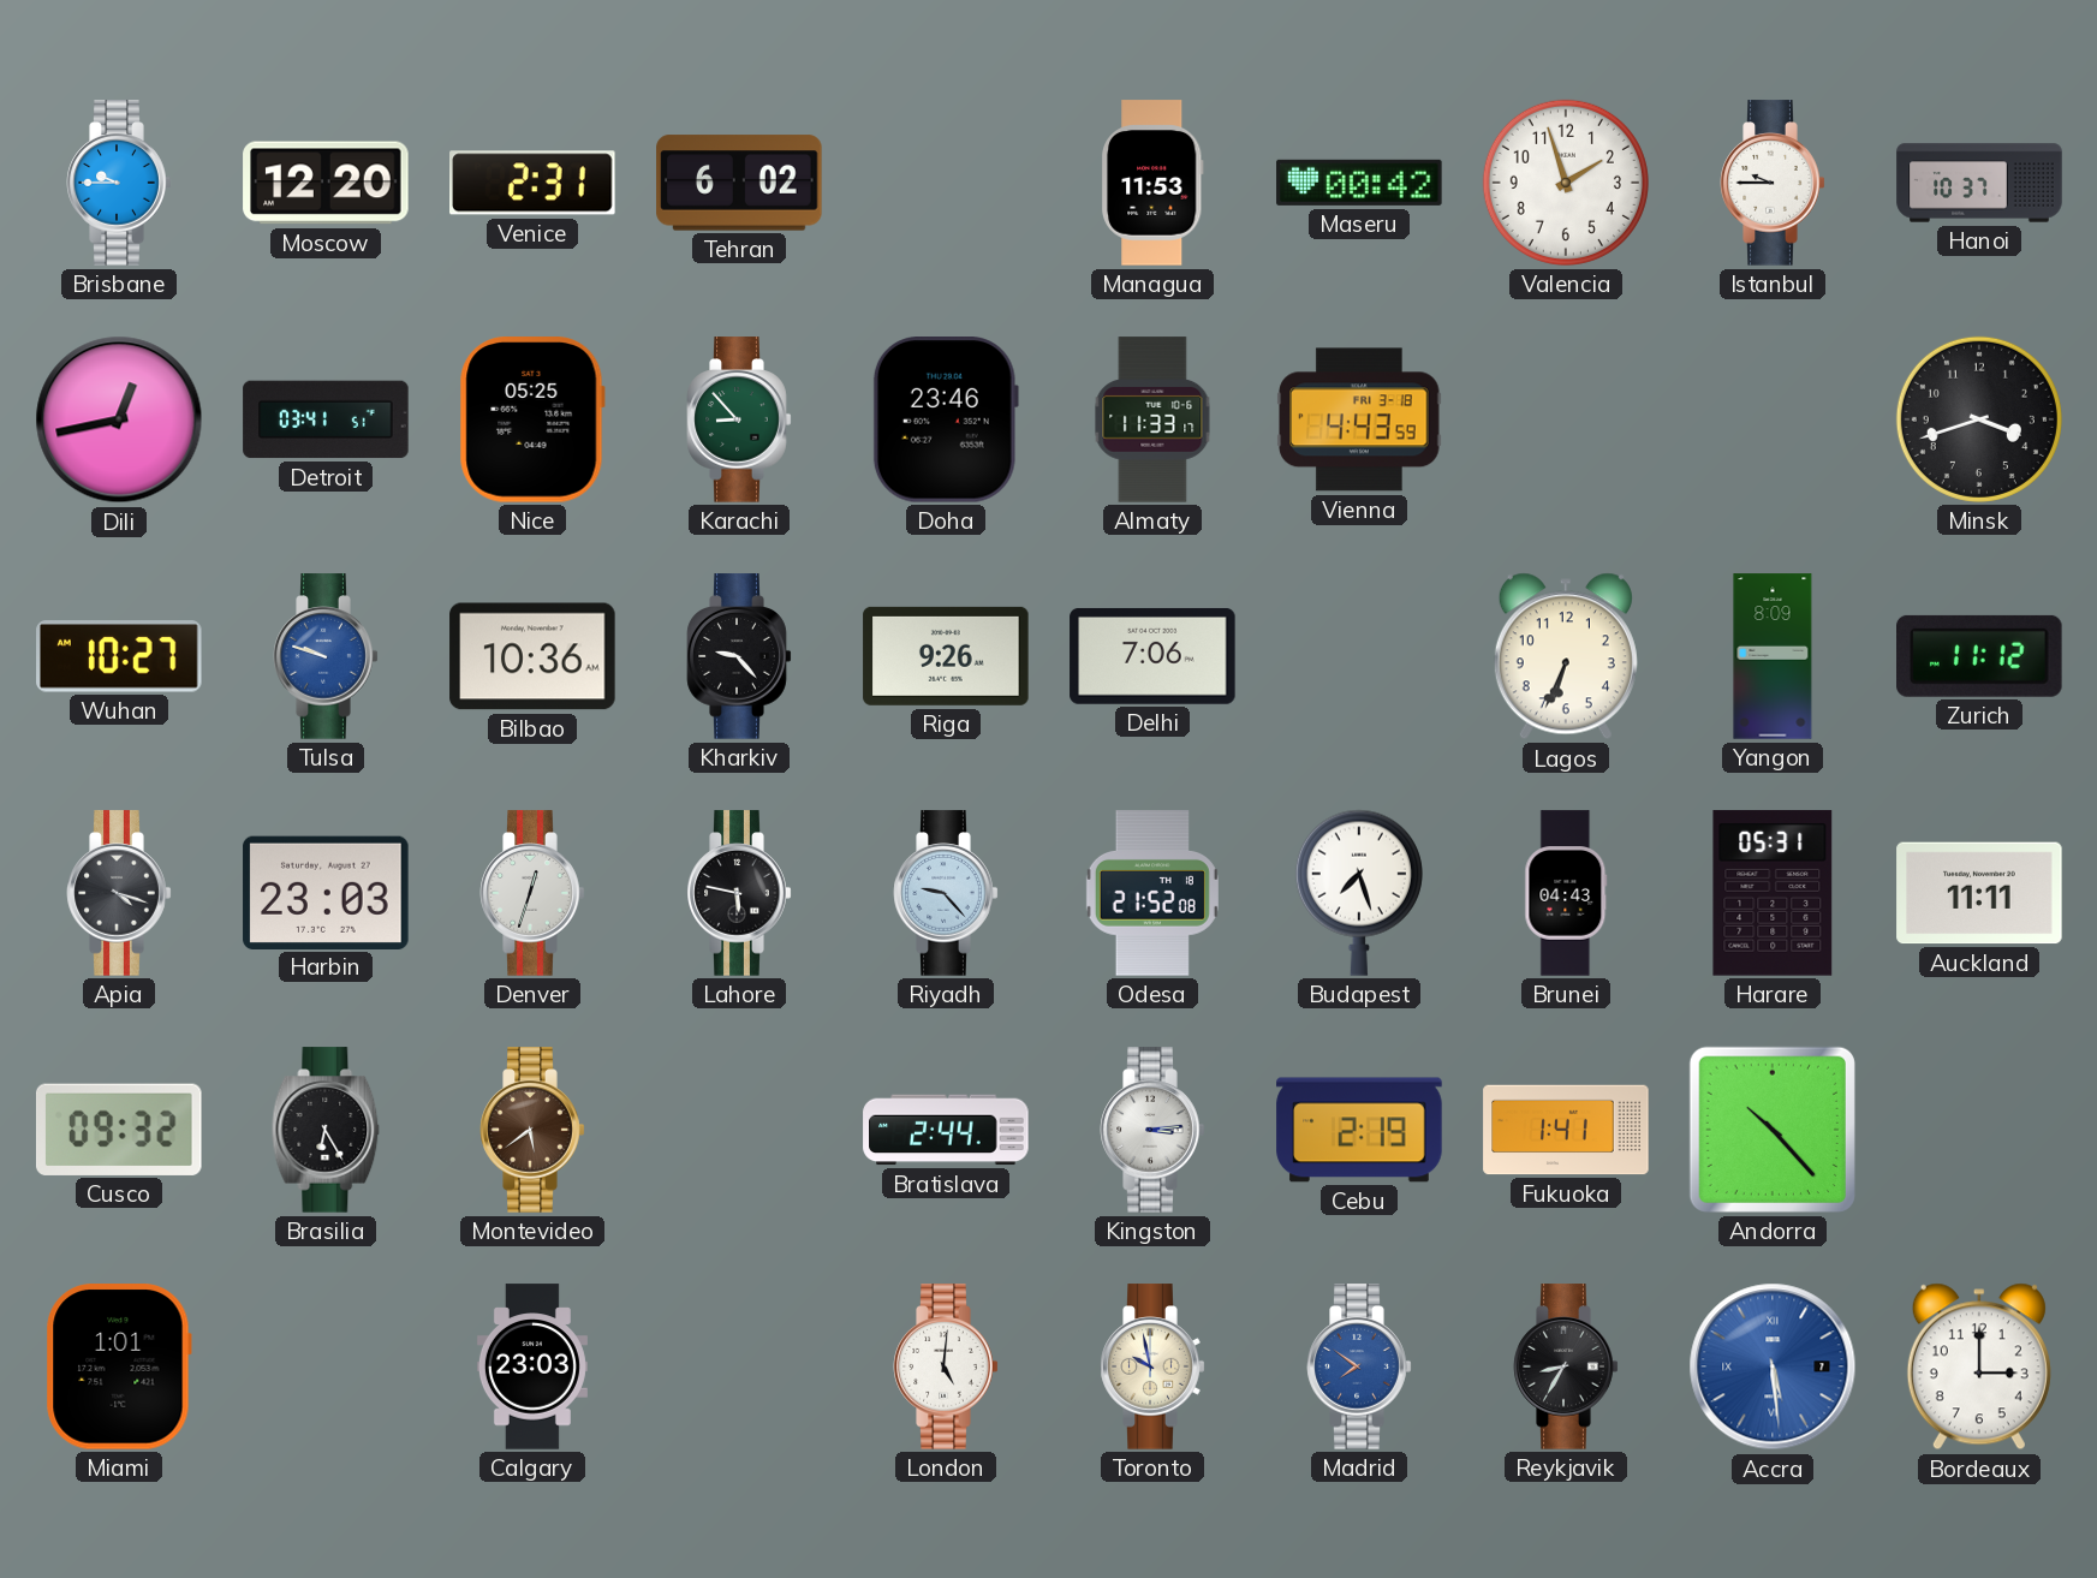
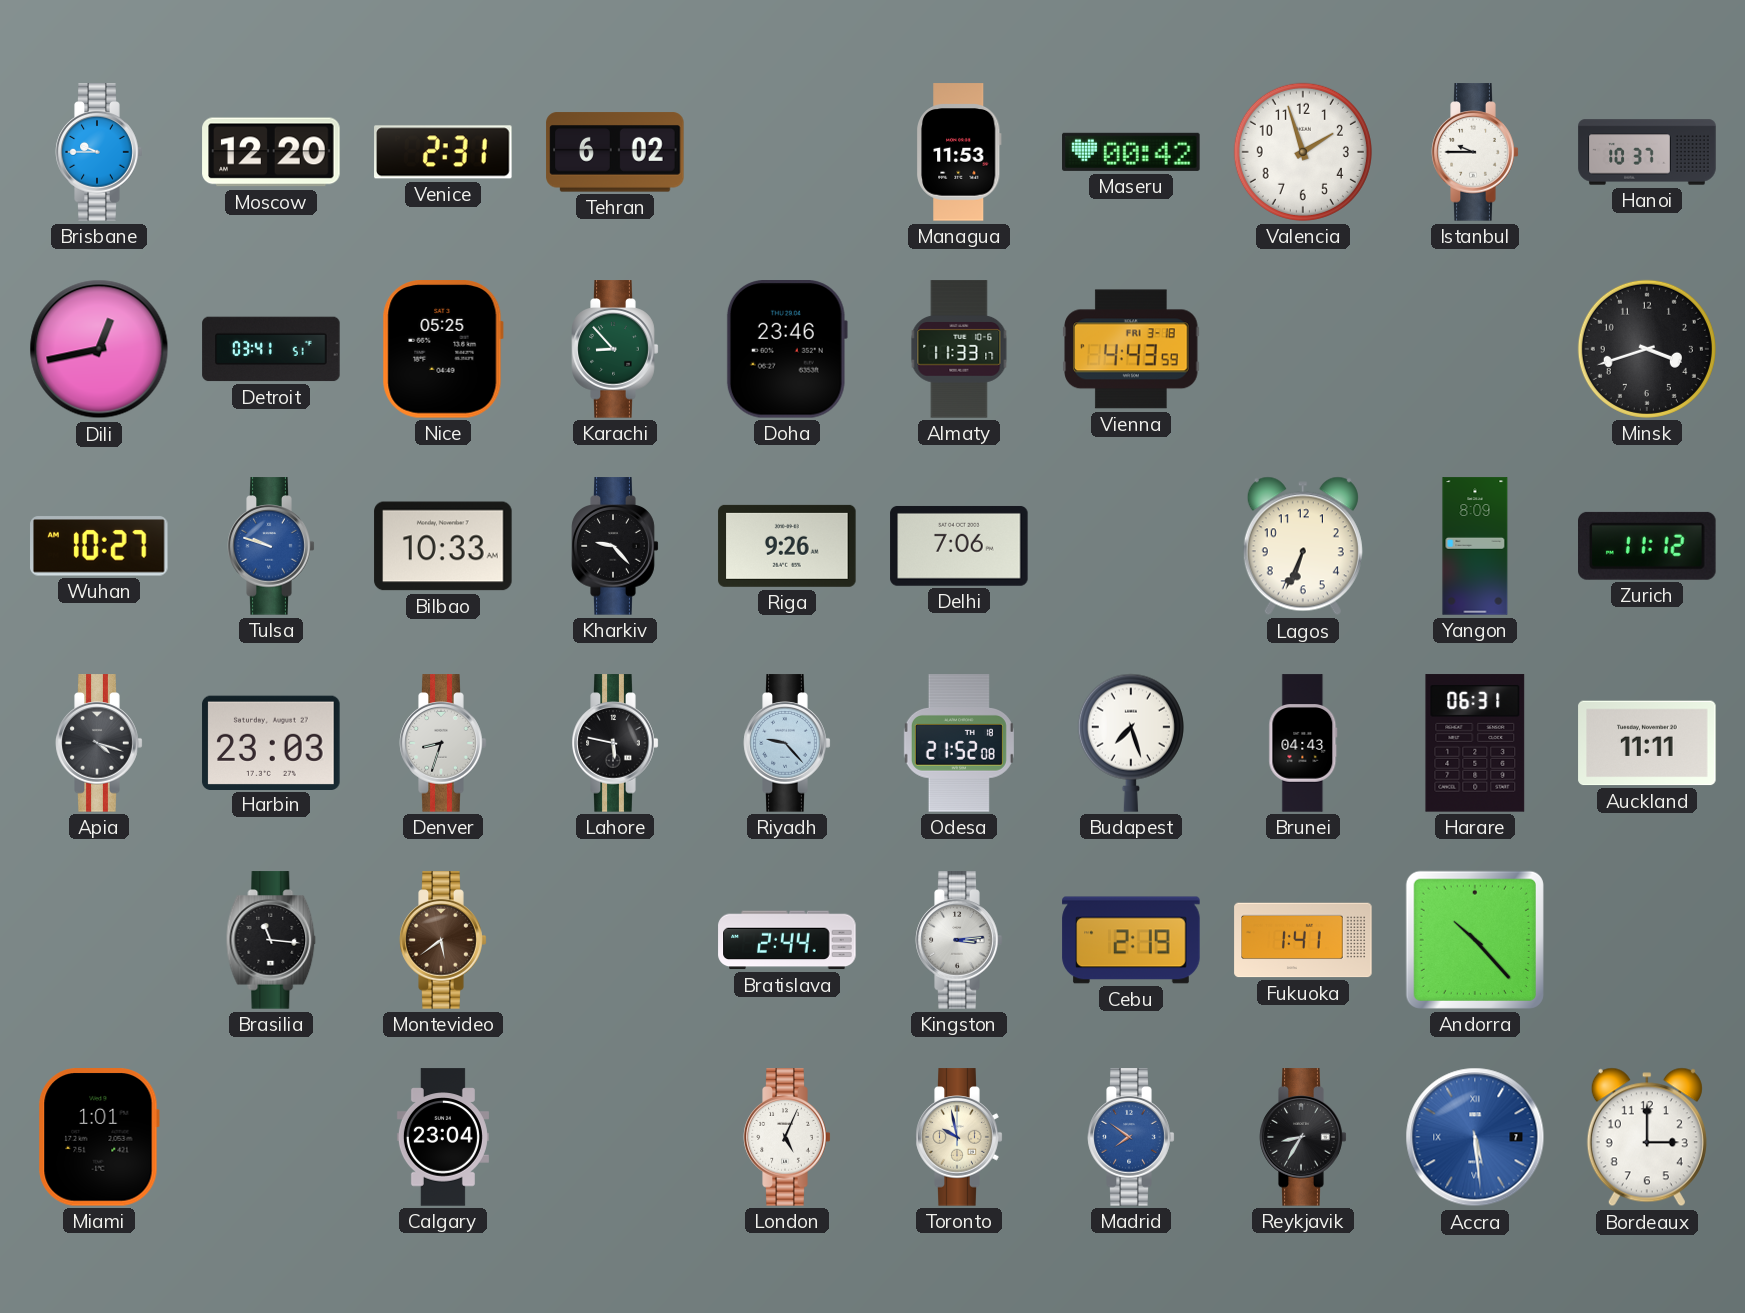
Bilbao: 10:36 -> 10:33 (443, 546)
Denver: 12:33 -> 8:33 (443, 743)
Harare: 05:31 -> 06:31 (1475, 743)
Cusco: 09:32 -> none (119, 1130)
Brasilia: 6:25 -> 11:16 (271, 940)
Calgary: 23:03 -> 23:04 (443, 1137)
London: 5:01 -> 5:04 (787, 1137)
